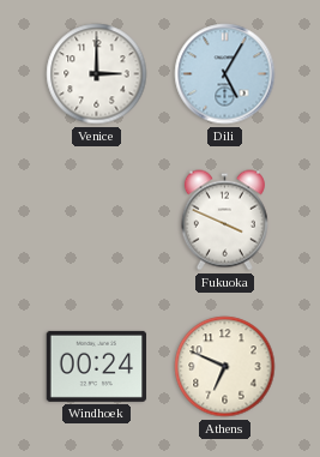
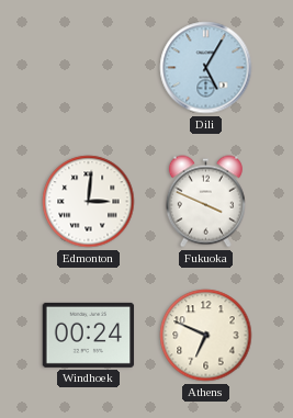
Venice: 3:00 -> none (97, 74)
Edmonton: none -> 3:01 (89, 202)
